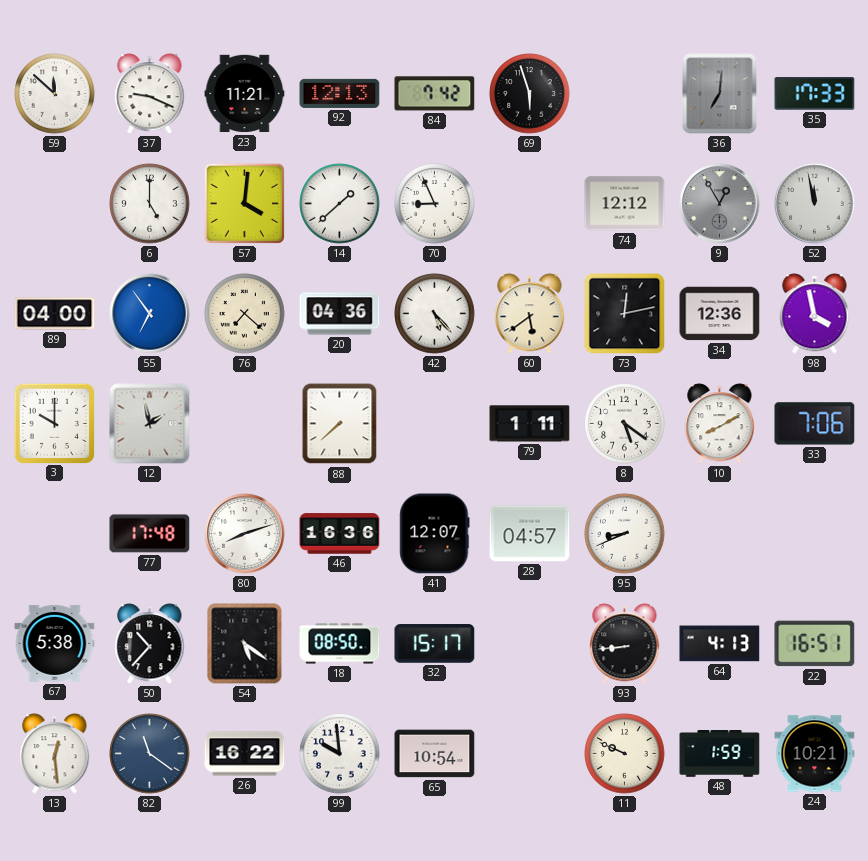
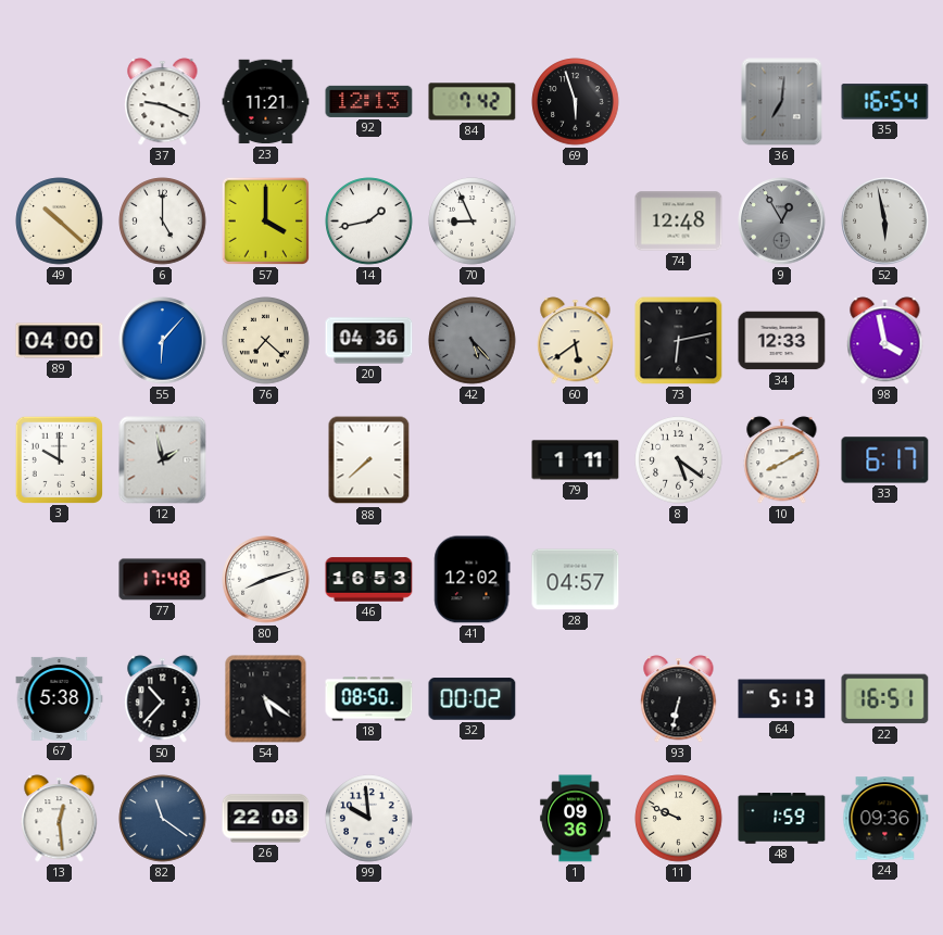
59: 11:52 -> none (55, 94)
35: 17:33 -> 16:54 (885, 102)
49: none -> 10:22 (60, 222)
57: 4:01 -> 4:00 (265, 220)
14: 1:38 -> 1:43 (369, 222)
74: 12:12 -> 12:48 (679, 222)
52: 11:58 -> 5:58 (885, 222)
55: 6:54 -> 6:07 (163, 341)
42 dial: white -> grey (473, 341)
73: 12:13 -> 6:13 (679, 341)
34: 12:36 -> 12:33 (782, 341)
33: 7:06 -> 6:17 (885, 460)
46: 16:36 -> 16:53 (369, 580)
41: 12:07 -> 12:02 (473, 580)
95: 8:41 -> none (625, 534)
32: 15:17 -> 00:02 (473, 699)
93: 8:44 -> 6:32 (679, 699)
64: 4:13 -> 5:13 (782, 699)
26: 16:22 -> 22:08 (266, 819)
65: 10:54 -> none (435, 754)
1: none -> 09:36 (576, 819)
24: 10:21 -> 09:36 (885, 819)
